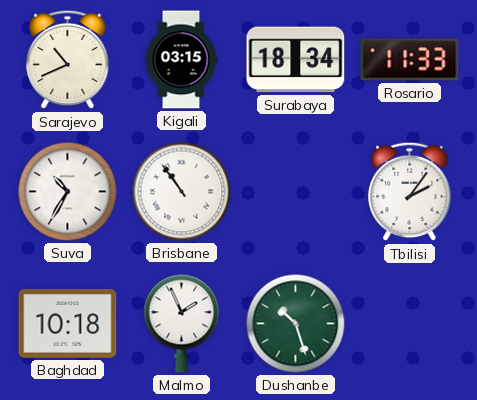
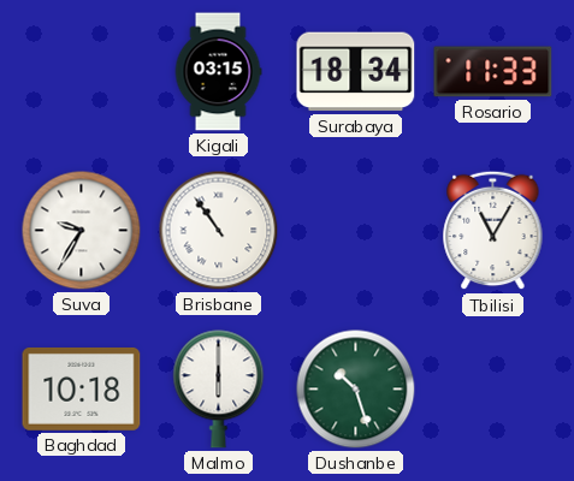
Sarajevo: 10:41 -> none (68, 60)
Suva: 10:35 -> 9:35 (82, 231)
Tbilisi: 2:06 -> 11:05 (493, 231)
Malmo: 1:56 -> 6:00 (219, 390)
